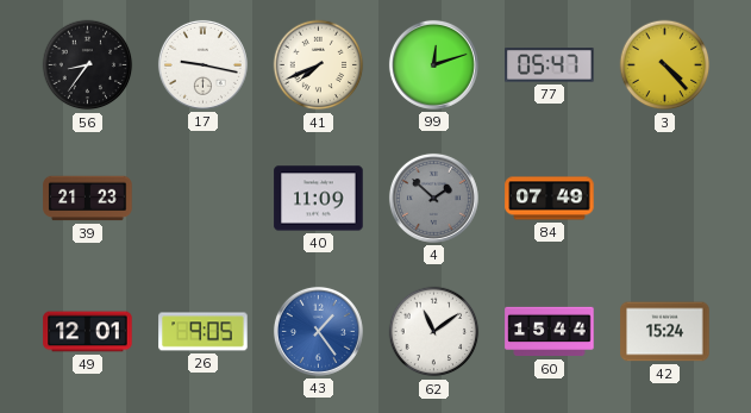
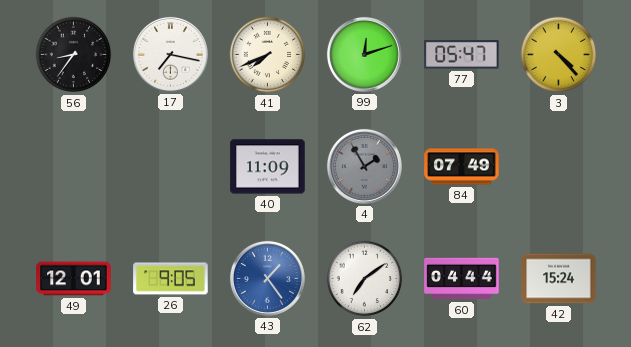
17: 9:17 -> 7:17 (170, 54)
39: 21:23 -> none (88, 199)
4: 1:52 -> 1:55 (364, 166)
62: 11:09 -> 7:09 (365, 279)
60: 15:44 -> 04:44 (462, 279)
